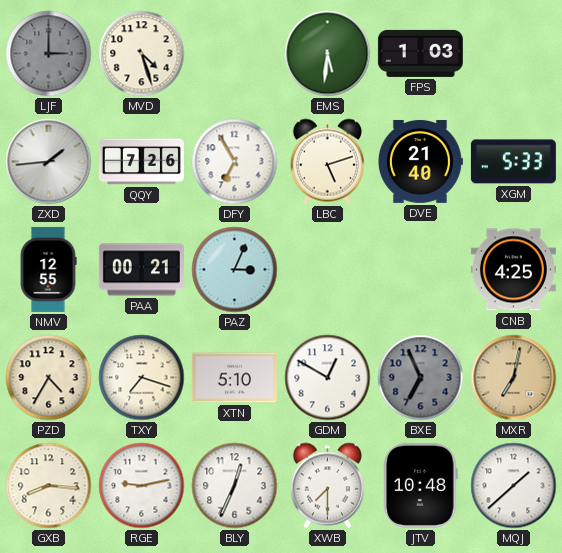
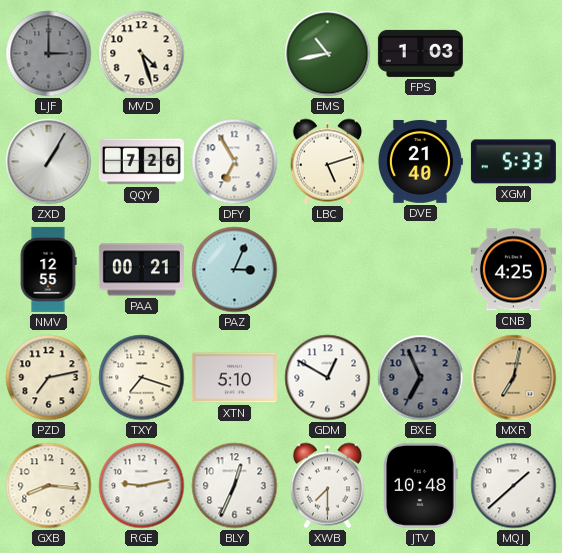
EMS: 5:31 -> 10:43 (328, 54)
ZXD: 1:44 -> 1:05 (49, 162)
PZD: 4:35 -> 7:13 (49, 378)
